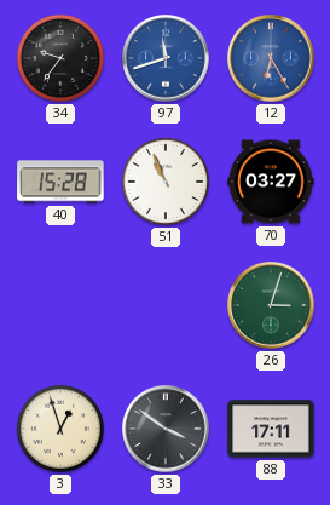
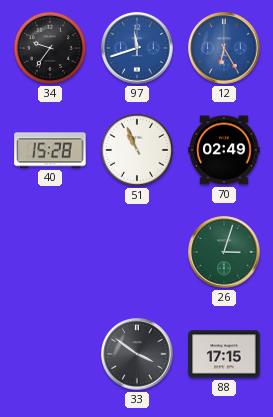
70: 03:27 -> 02:49 (224, 150)
3: 12:57 -> none (60, 429)
88: 17:11 -> 17:15 (224, 354)
